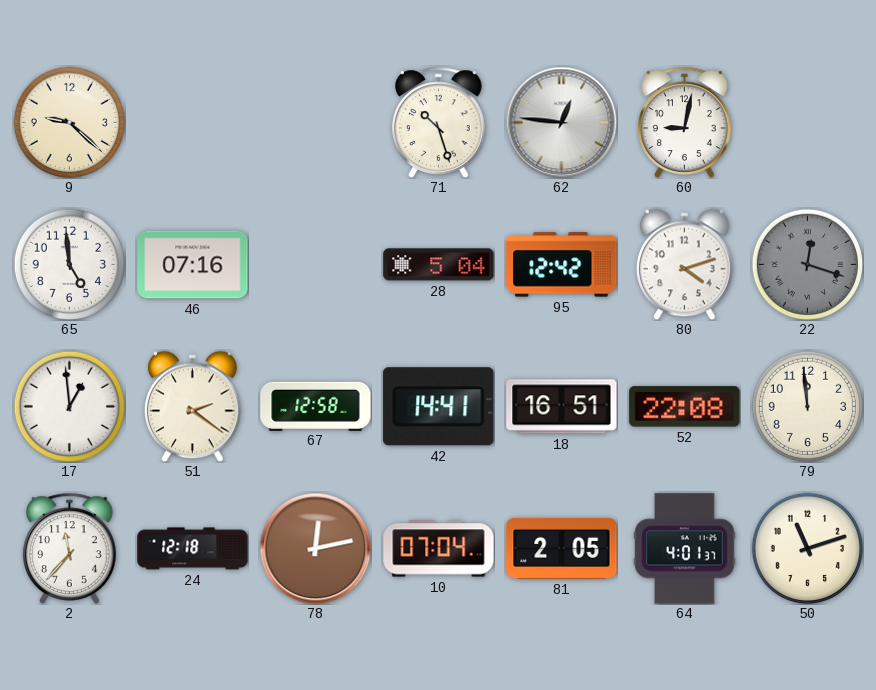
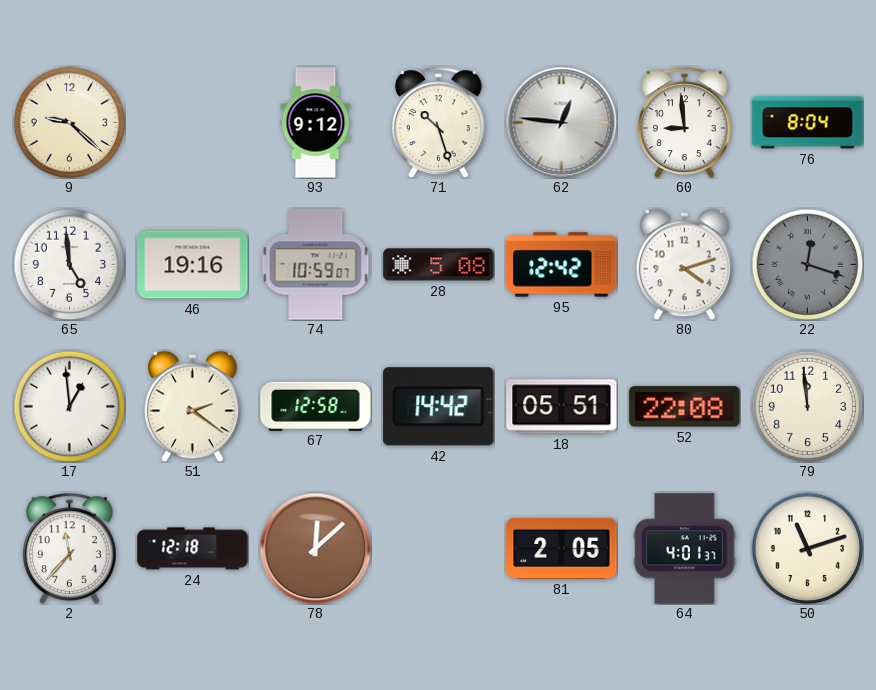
93: none -> 9:12 (316, 123)
60: 9:02 -> 8:59 (685, 122)
76: none -> 8:04 (808, 123)
46: 07:16 -> 19:16 (193, 265)
74: none -> 10:59 (316, 265)
28: 5:04 -> 5:08 (439, 265)
42: 14:41 -> 14:42 (439, 407)
18: 16:51 -> 05:51 (562, 407)
78: 12:13 -> 12:08 (315, 548)
10: 07:04 -> none (439, 549)
